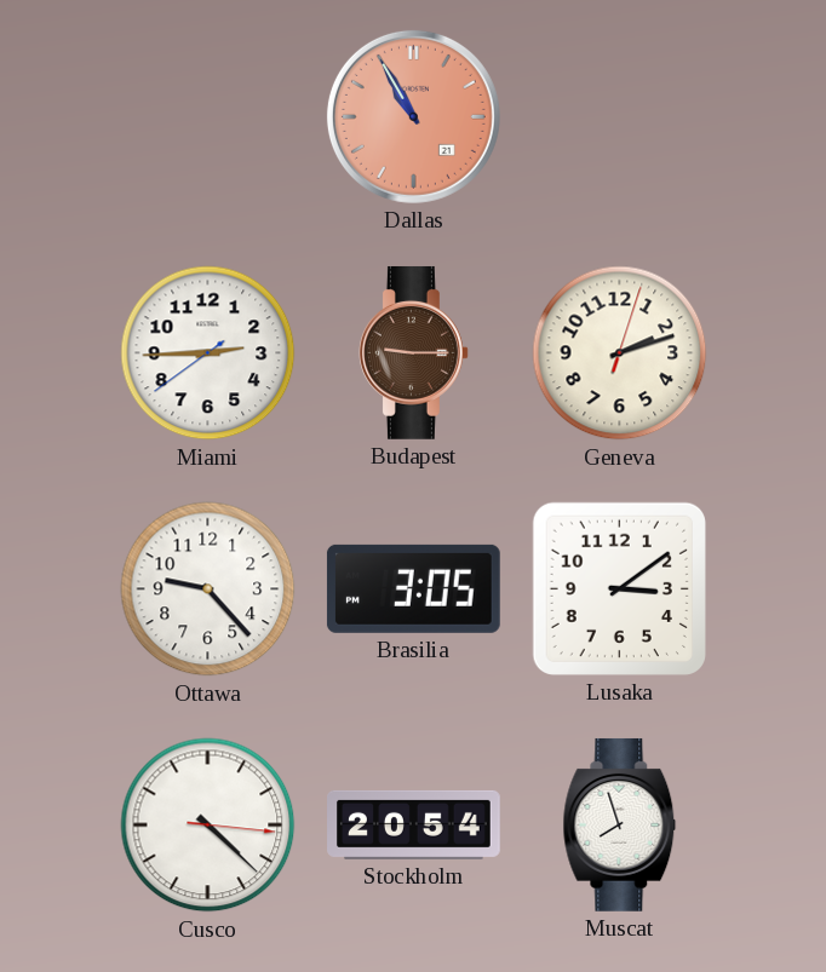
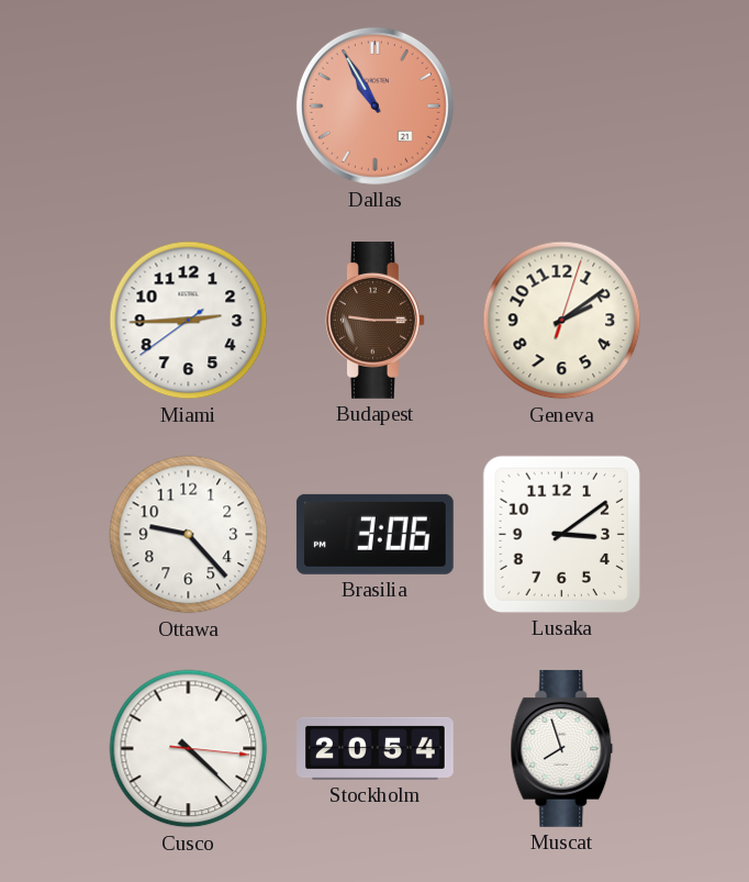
Geneva: 2:12 -> 2:09 (562, 321)
Brasilia: 3:05 -> 3:06 (374, 534)
